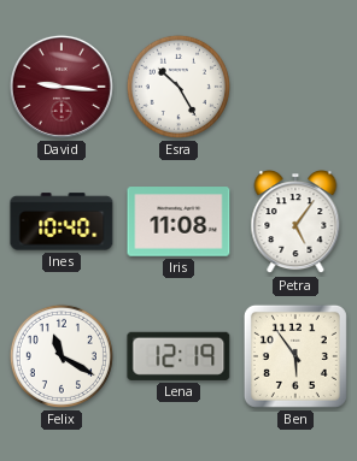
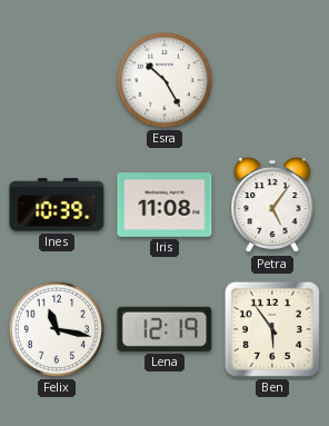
David: 9:16 -> none (62, 87)
Ines: 10:40 -> 10:39 (57, 205)
Felix: 11:20 -> 11:17 (57, 329)
